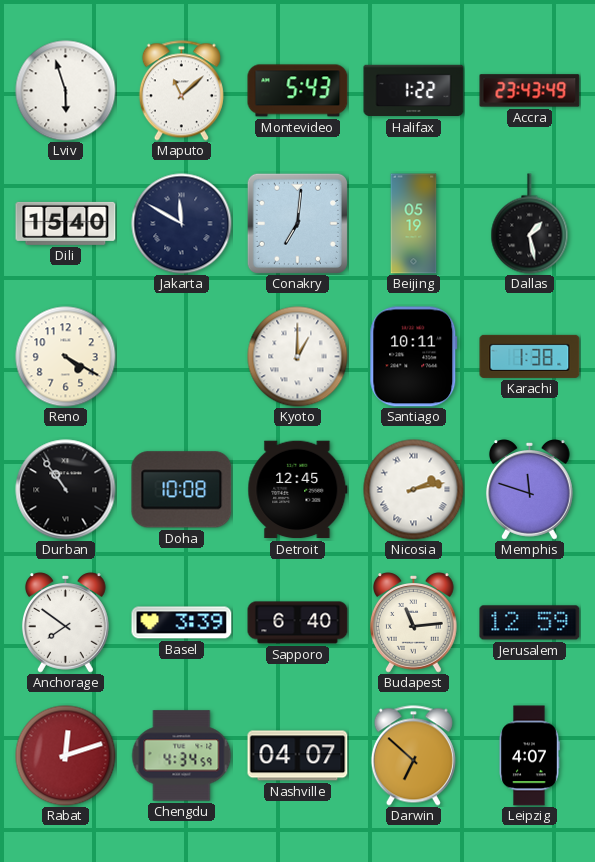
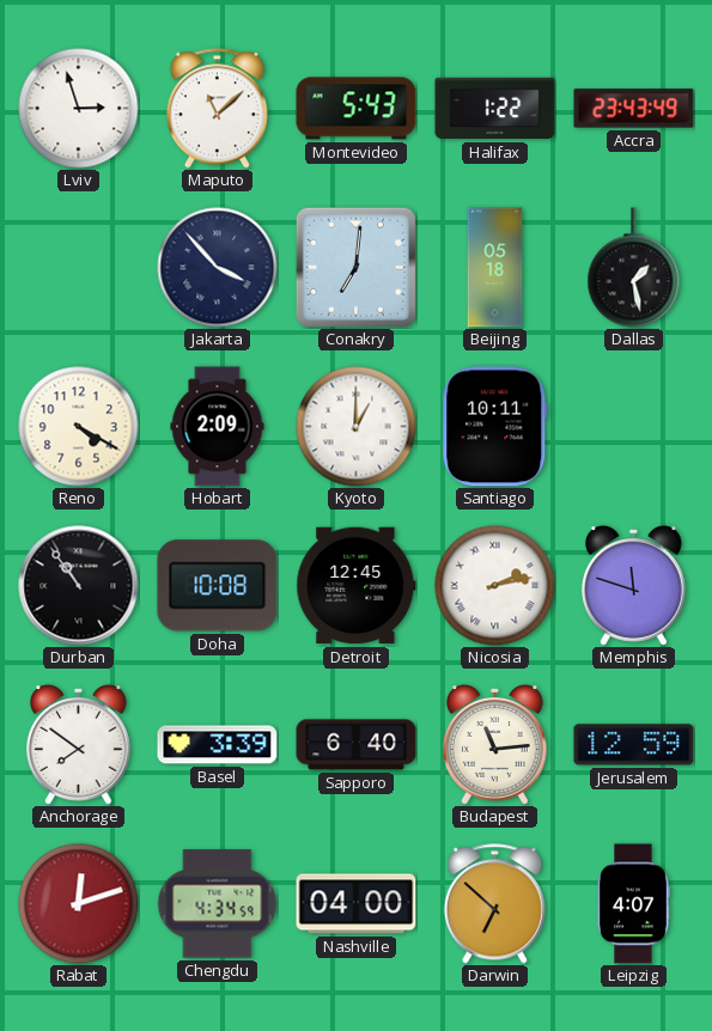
Lviv: 5:57 -> 2:57 (79, 109)
Dili: 15:40 -> none (66, 223)
Jakarta: 11:50 -> 3:53 (218, 268)
Beijing: 05:19 -> 05:18 (495, 268)
Hobart: none -> 2:09 (218, 427)
Karachi: 1:38 -> none (530, 356)
Nashville: 04:07 -> 04:00 (357, 904)
